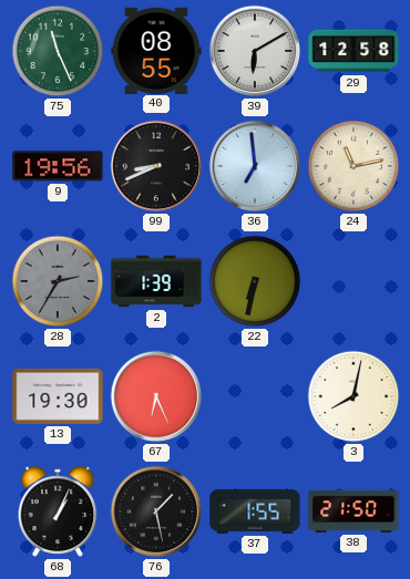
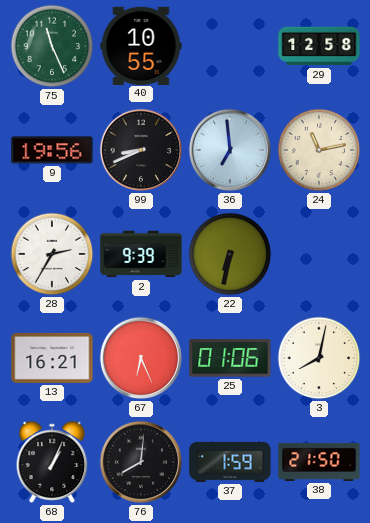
40: 08:55 -> 10:55 (141, 45)
39: 6:10 -> none (255, 51)
28 dial: grey -> white (52, 254)
2: 1:39 -> 9:39 (141, 254)
13: 19:30 -> 16:21 (52, 358)
25: none -> 01:06 (230, 358)
76: 1:28 -> 8:01 (141, 462)
37: 1:55 -> 1:59 (230, 462)
